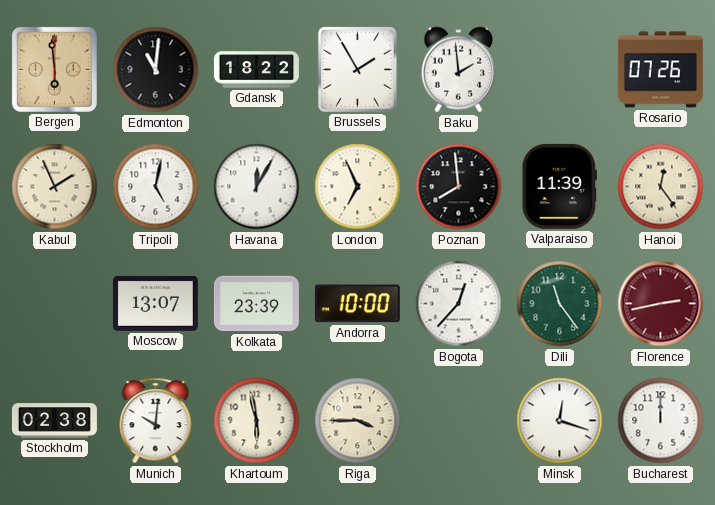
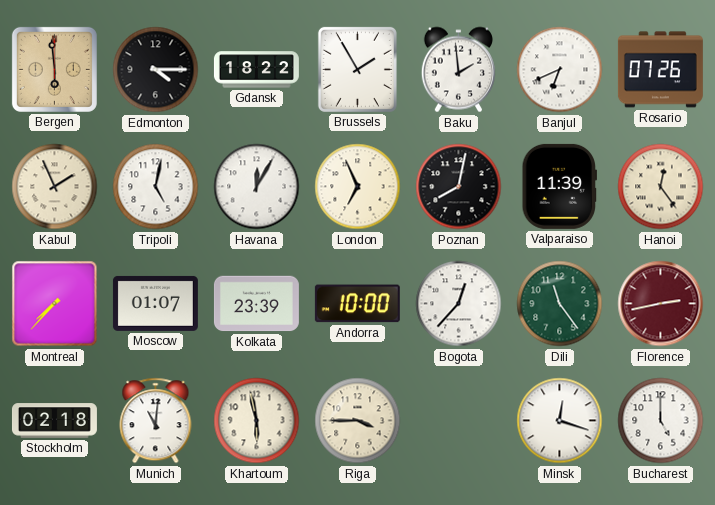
Edmonton: 11:01 -> 4:15 (156, 70)
Banjul: none -> 6:41 (560, 70)
Poznan: 7:59 -> 8:02 (459, 187)
Montreal: none -> 7:37 (55, 304)
Moscow: 13:07 -> 01:07 (155, 303)
Stockholm: 02:38 -> 02:18 (54, 421)
Munich: 10:01 -> 11:01 (156, 421)
Bucharest: 12:00 -> 5:00 (661, 421)
